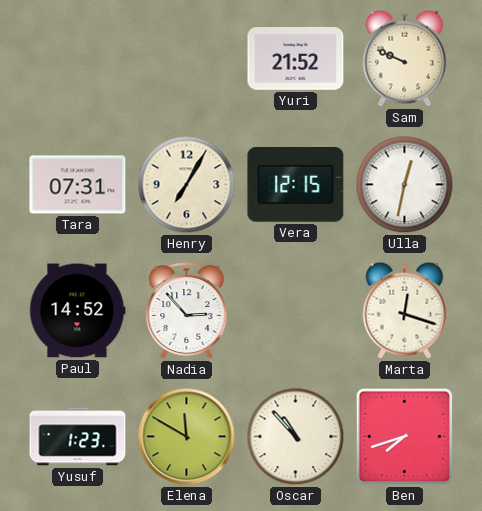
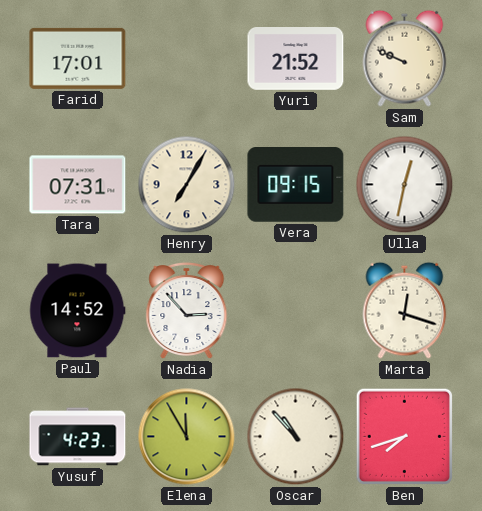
Farid: none -> 17:01 (78, 58)
Vera: 12:15 -> 09:15 (296, 185)
Yusuf: 1:23 -> 4:23 (78, 437)
Elena: 11:50 -> 11:55 (187, 437)
